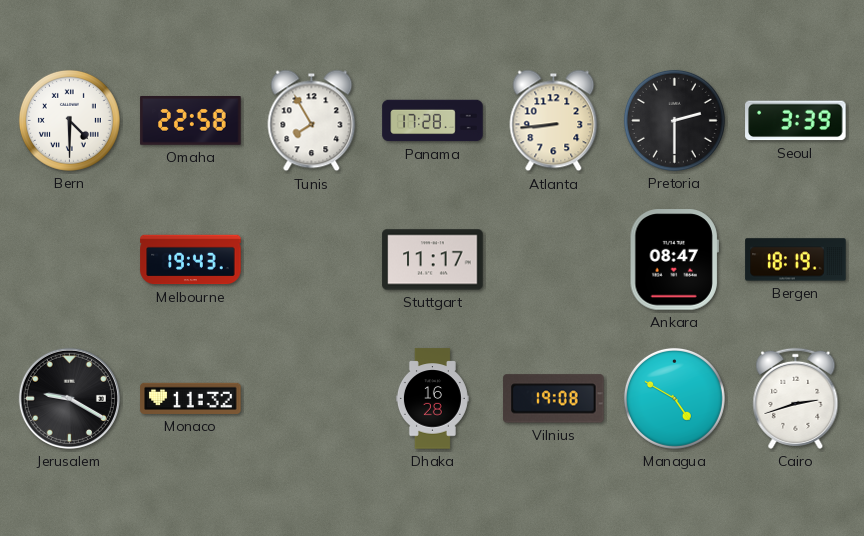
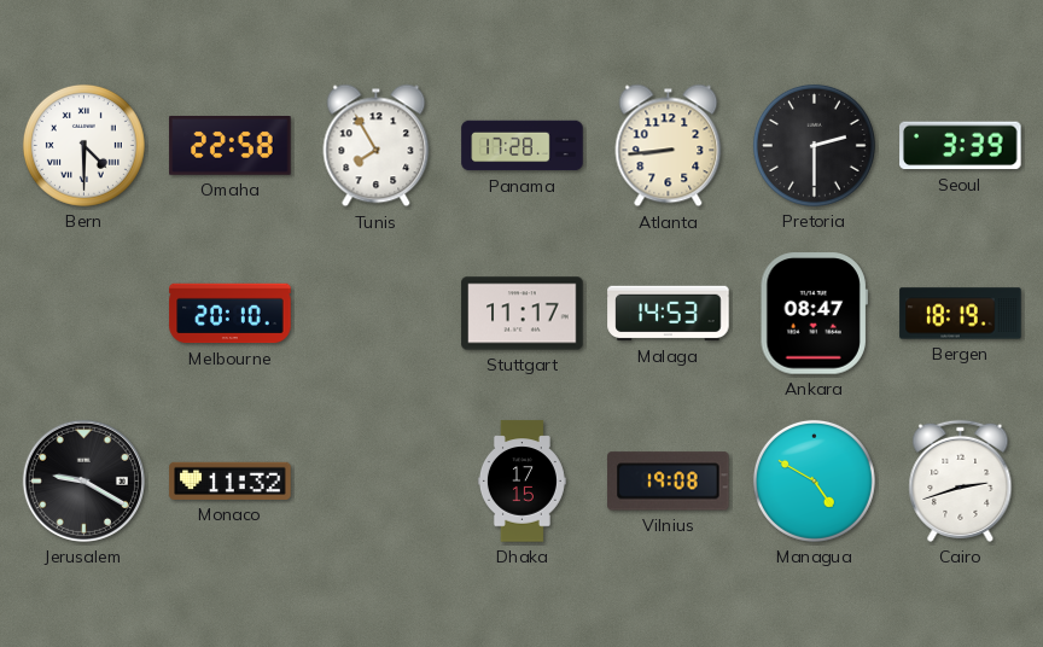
Melbourne: 19:43 -> 20:10 (231, 314)
Malaga: none -> 14:53 (669, 314)
Dhaka: 16:28 -> 17:15 (521, 482)
